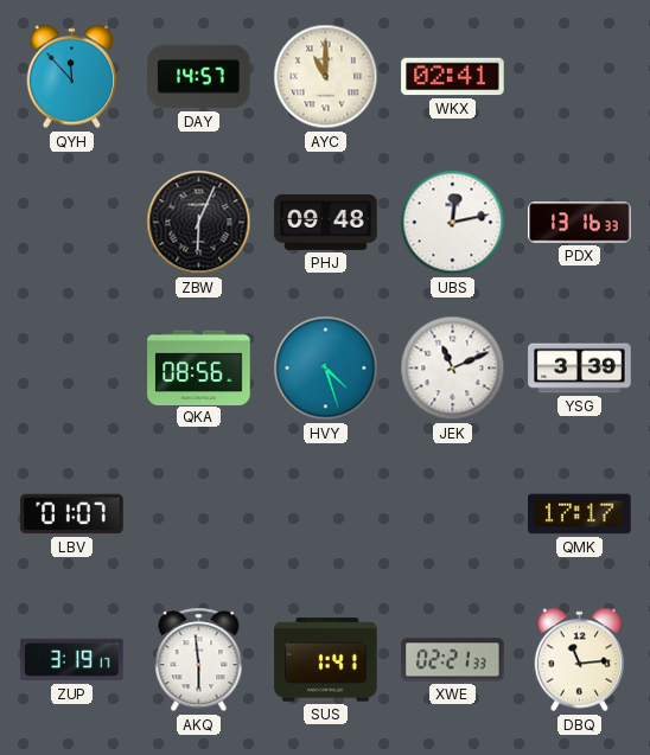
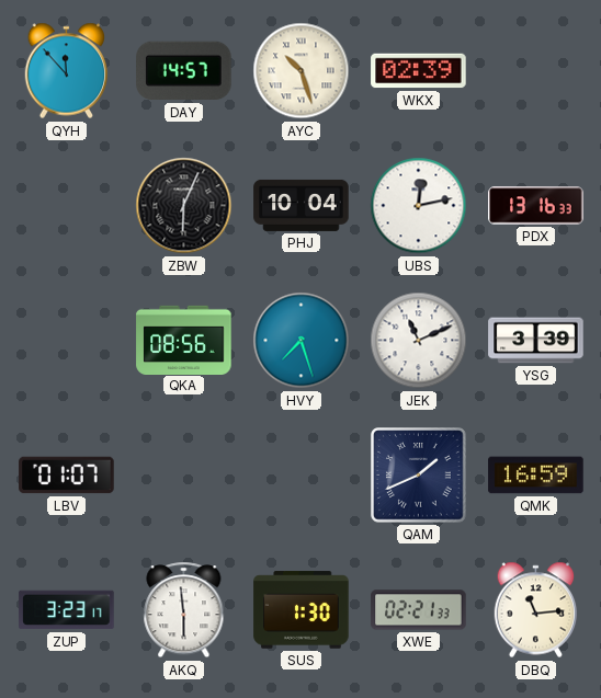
AYC: 11:00 -> 10:27 (302, 71)
WKX: 02:41 -> 02:39 (419, 71)
PHJ: 09:48 -> 10:04 (302, 205)
HVY: 4:27 -> 7:27 (302, 341)
QAM: none -> 1:41 (419, 476)
QMK: 17:17 -> 16:59 (536, 476)
ZUP: 3:19 -> 3:23 (67, 610)
SUS: 1:41 -> 1:30 (302, 610)
